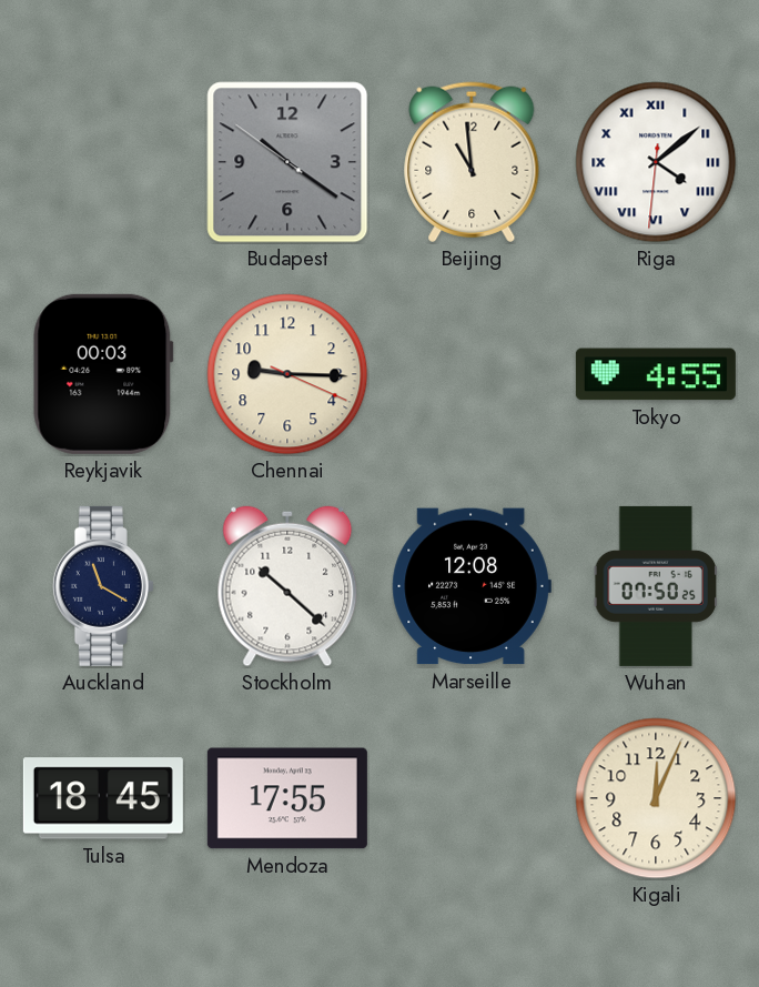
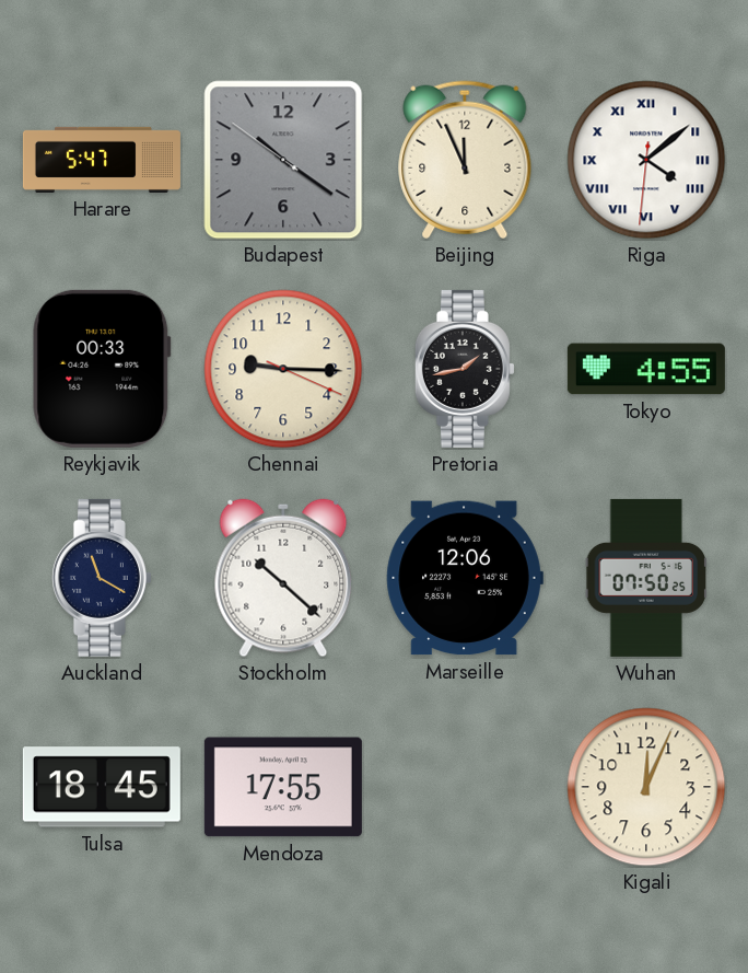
Harare: none -> 5:47 (102, 160)
Beijing: 10:59 -> 11:56 (465, 160)
Reykjavik: 00:03 -> 00:33 (102, 369)
Pretoria: none -> 1:43 (465, 369)
Marseille: 12:08 -> 12:06 (465, 578)
